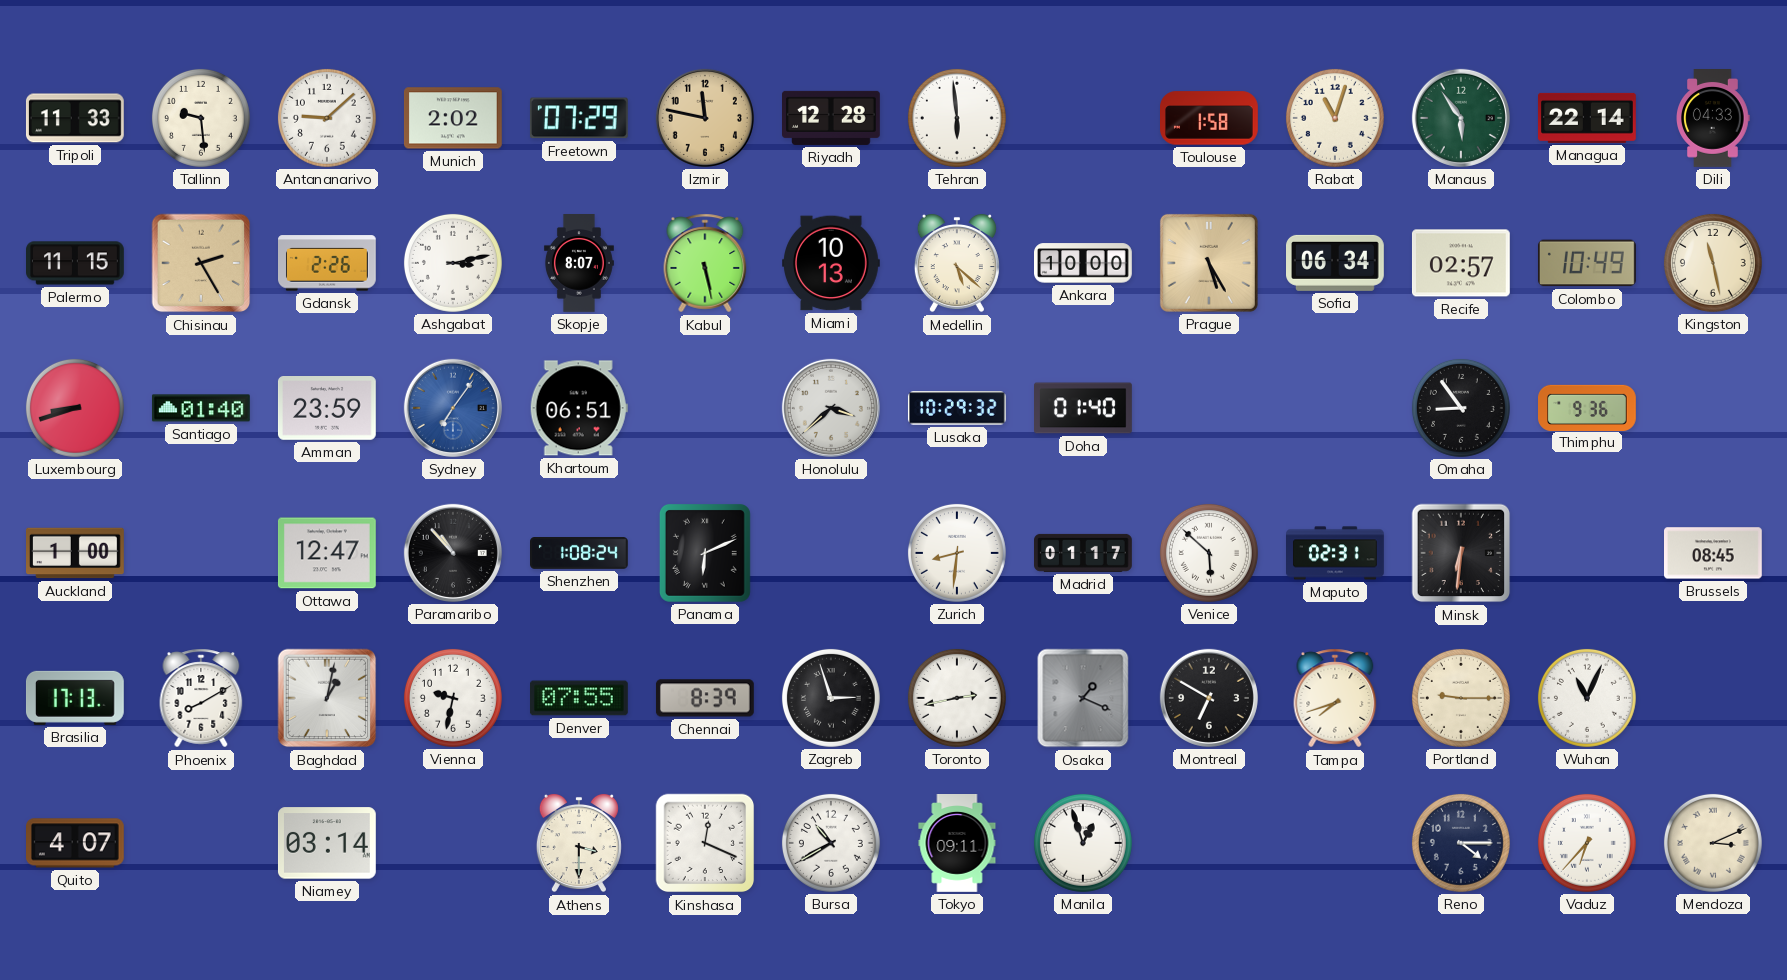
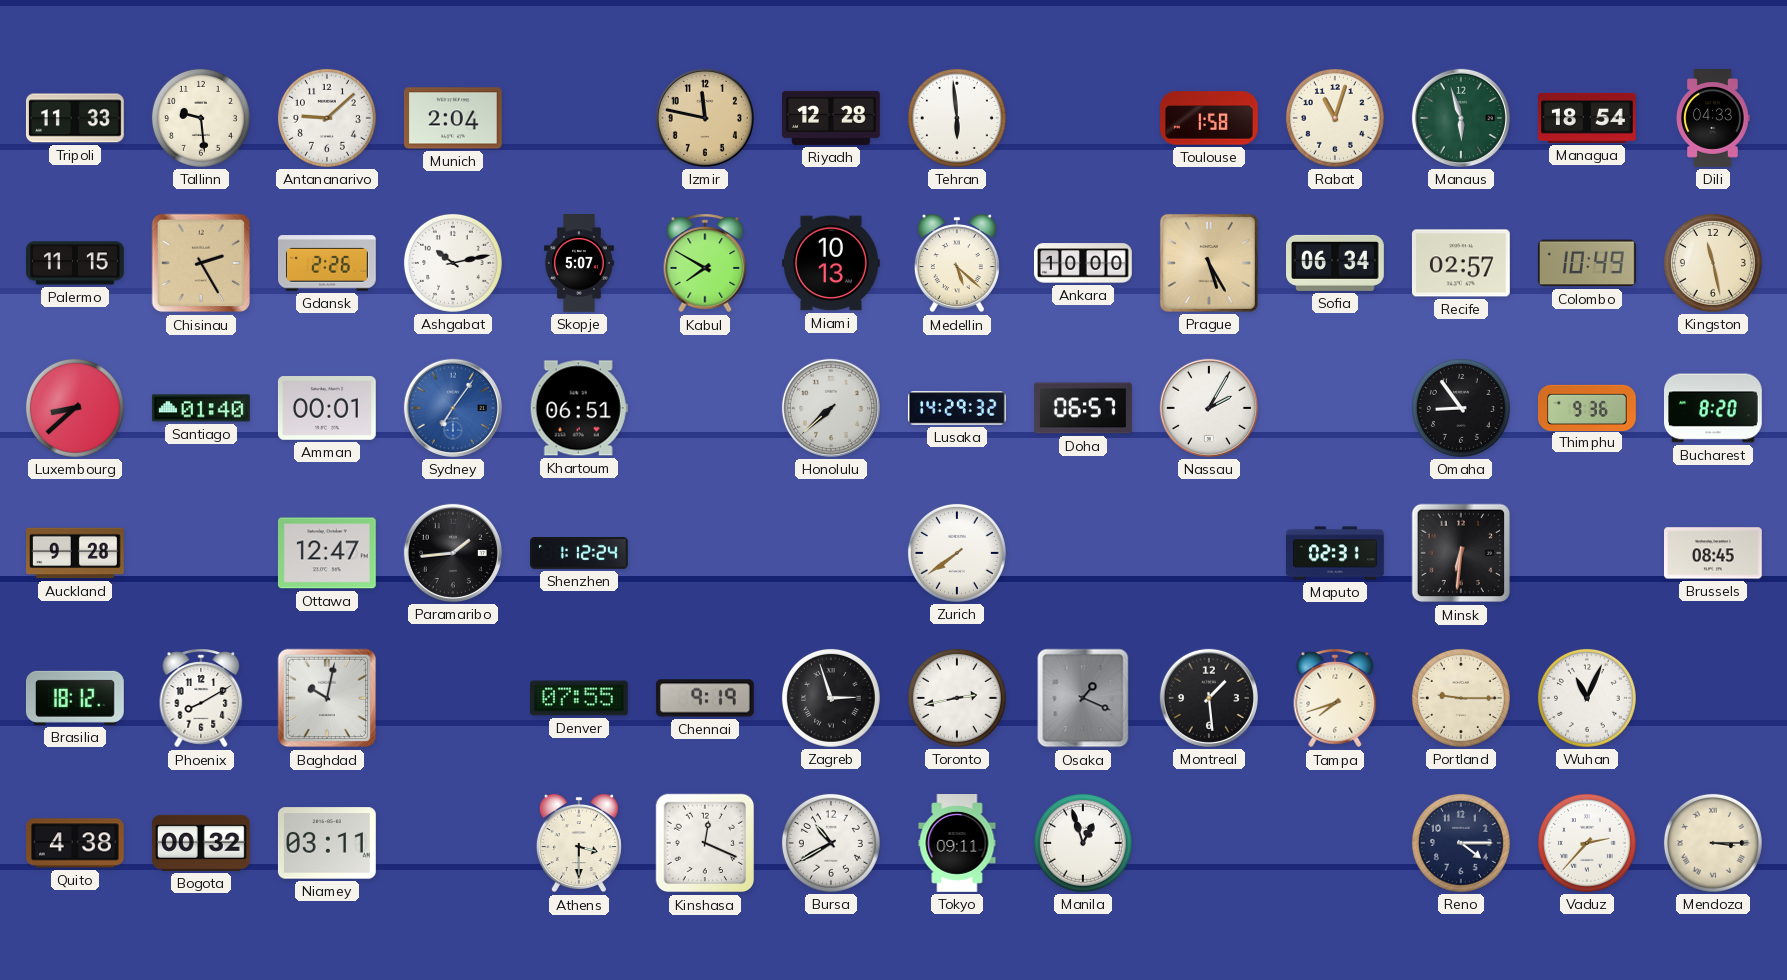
Munich: 2:02 -> 2:04 (453, 118)
Freetown: 07:29 -> none (579, 118)
Manaus: 5:54 -> 5:57 (1461, 118)
Managua: 22:14 -> 18:54 (1588, 118)
Ashgabat: 3:13 -> 10:13 (453, 263)
Skopje: 8:07 -> 5:07 (579, 264)
Kabul: 5:28 -> 7:50 (705, 263)
Luxembourg: 8:42 -> 8:38 (75, 408)
Amman: 23:59 -> 00:01 (327, 409)
Honolulu: 3:38 -> 7:38 (831, 408)
Lusaka: 10:29 -> 14:29 (957, 408)
Doha: 01:40 -> 06:57 (1084, 408)
Nassau: none -> 2:05 (1209, 408)
Bucharest: none -> 8:20 (1714, 408)
Auckland: 1:00 -> 9:28 (76, 553)
Paramaribo: 10:53 -> 1:44 (453, 553)
Shenzhen: 1:08 -> 1:12 (579, 554)
Panama: 6:11 -> none (705, 553)
Zurich: 8:31 -> 7:39 (957, 553)
Madrid: 01:17 -> none (1084, 553)
Venice: 5:52 -> none (1209, 553)
Brasilia: 17:13 -> 18:12 (75, 698)
Baghdad: 1:02 -> 10:02 (327, 698)
Vienna: 9:32 -> none (453, 698)
Chennai: 8:39 -> 9:19 (705, 698)
Montreal: 6:50 -> 1:29 (1209, 698)
Quito: 4:07 -> 4:38 (76, 843)
Bogota: none -> 00:32 (201, 843)
Niamey: 03:14 -> 03:11 (327, 843)
Vaduz: 6:37 -> 2:37 (1587, 843)
Mendoza: 3:11 -> 3:15 (1713, 843)
